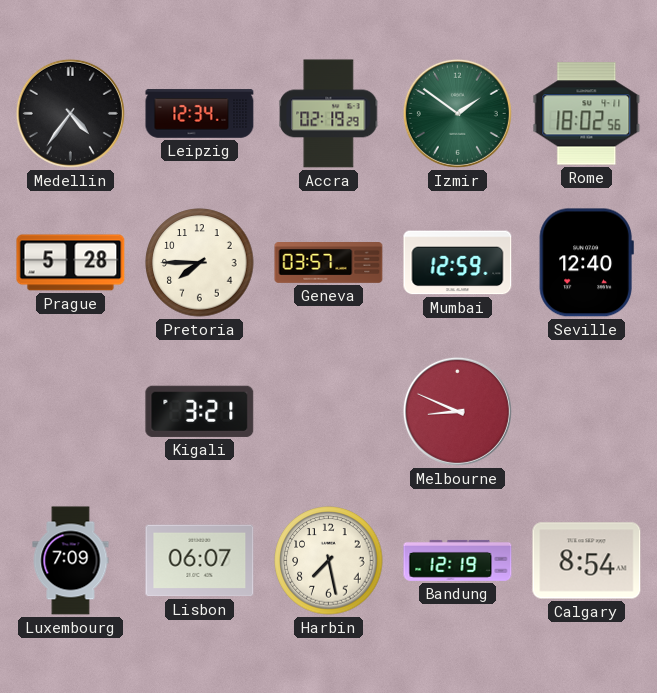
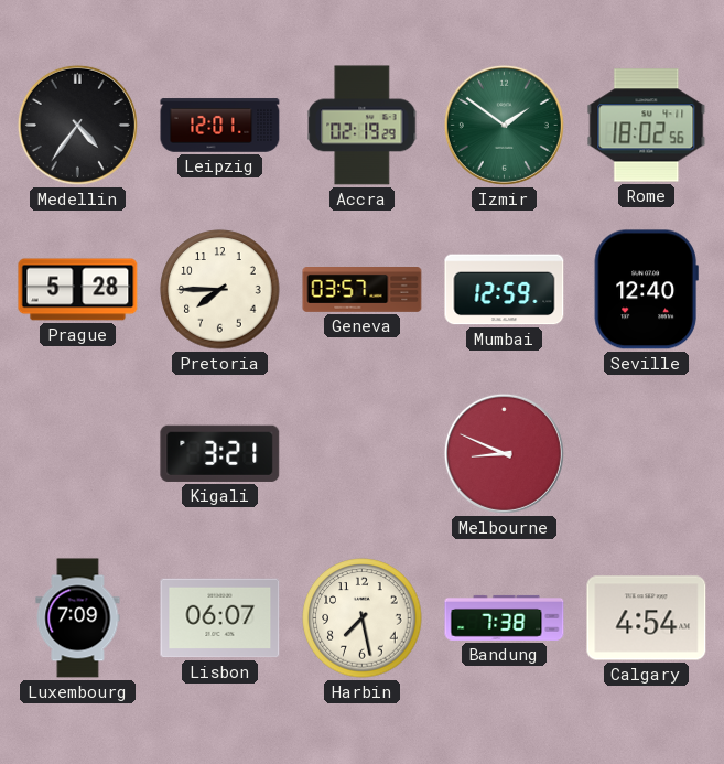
Leipzig: 12:34 -> 12:01 (220, 126)
Bandung: 12:19 -> 7:38 (505, 617)
Calgary: 8:54 -> 4:54 (647, 618)
